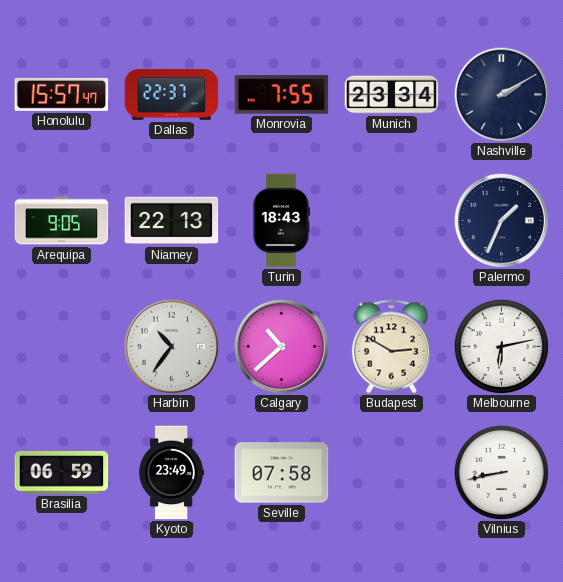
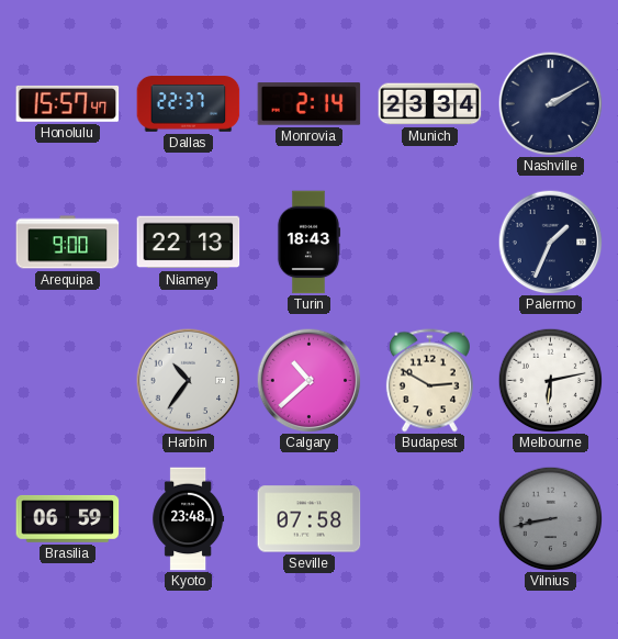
Monrovia: 7:55 -> 2:14 (310, 104)
Arequipa: 9:05 -> 9:00 (68, 243)
Kyoto: 23:49 -> 23:48 (189, 519)
Vilnius dial: white -> grey (550, 518)
